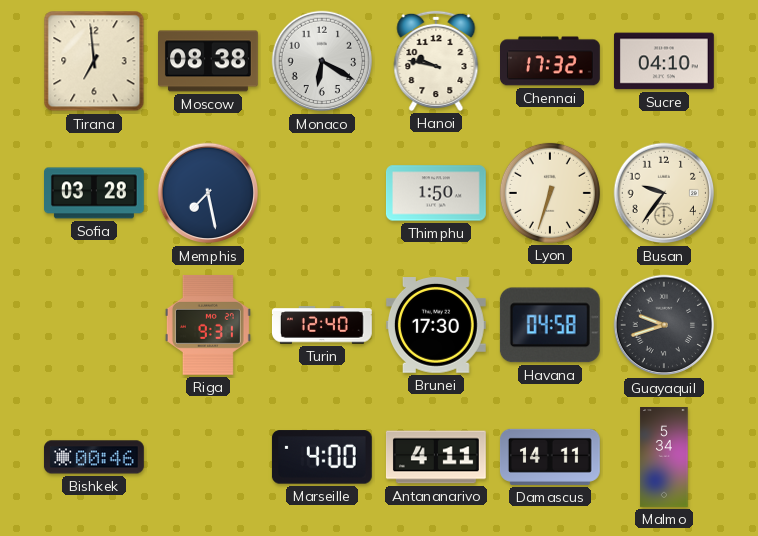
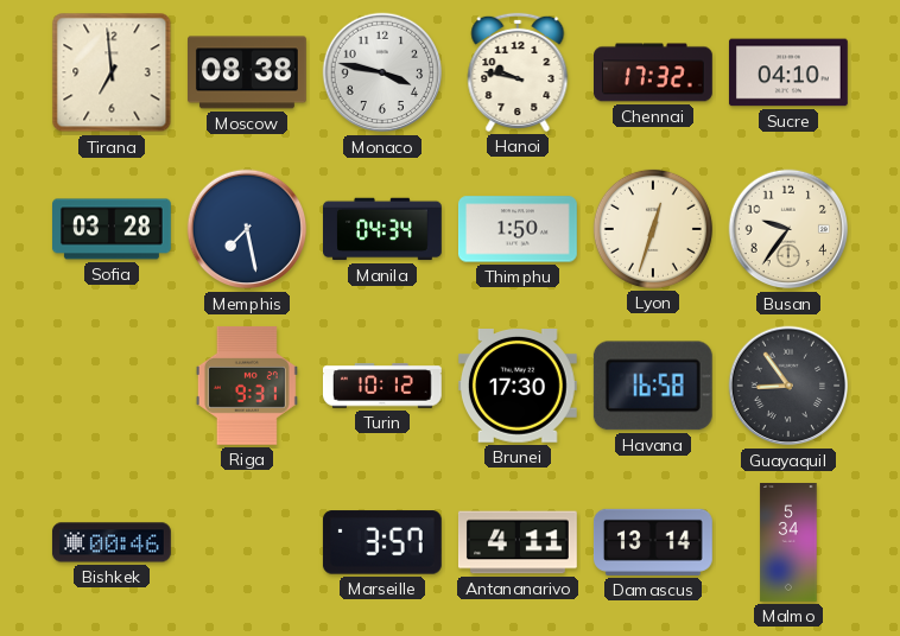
Monaco: 6:20 -> 3:47 (382, 72)
Manila: none -> 04:34 (384, 229)
Lyon: 6:33 -> 12:33 (653, 229)
Turin: 12:40 -> 10:12 (382, 386)
Havana: 04:58 -> 16:58 (653, 386)
Guayaquil: 9:42 -> 8:54 (788, 386)
Marseille: 4:00 -> 3:57 (382, 542)
Damascus: 14:11 -> 13:14 (653, 542)
